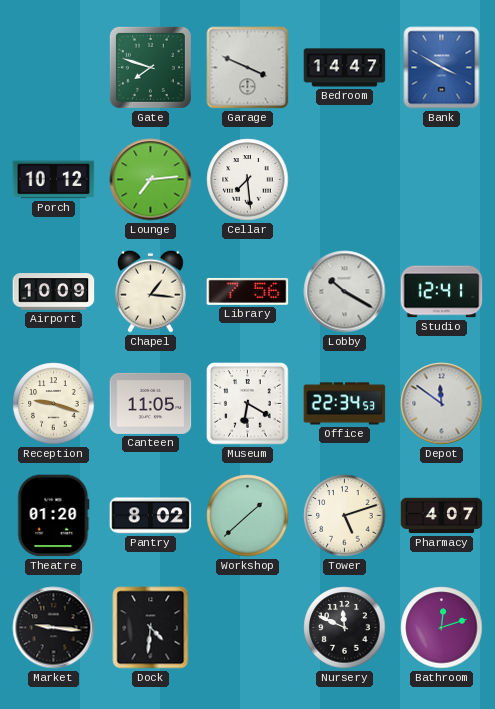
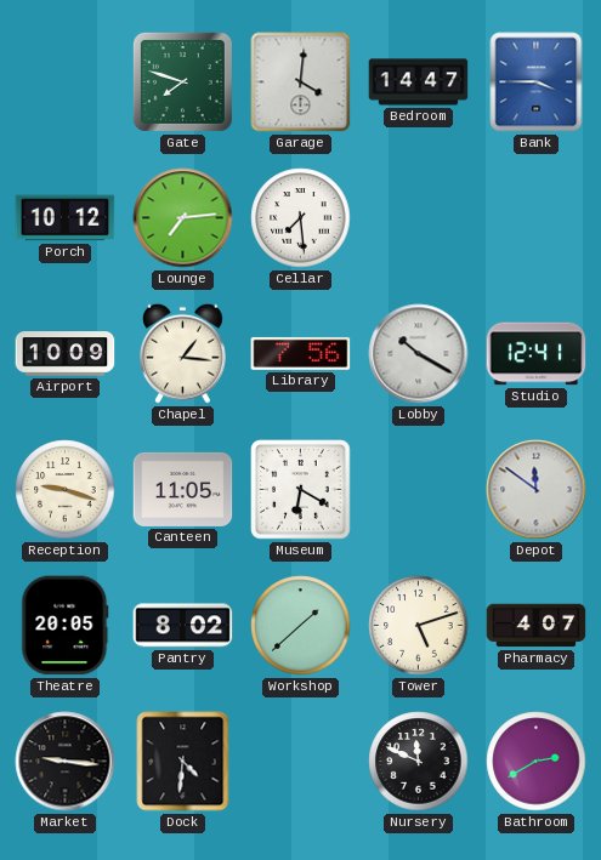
Garage: 3:49 -> 4:01 (301, 82)
Bank: 3:50 -> 3:45 (537, 82)
Office: 22:34 -> none (345, 404)
Theatre: 01:20 -> 20:05 (66, 626)
Bathroom: 12:12 -> 2:40 (537, 762)
